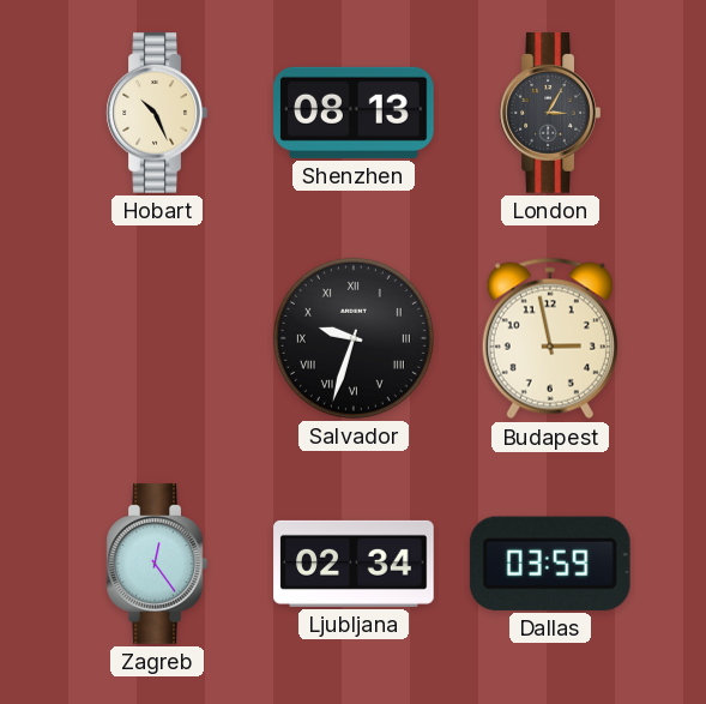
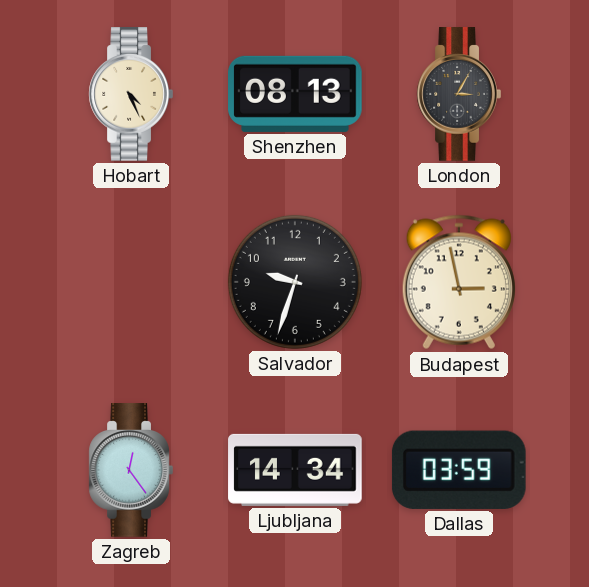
Hobart: 10:26 -> 4:26 (131, 94)
Salvador numerals: Roman -> Arabic (295, 282)
Ljubljana: 02:34 -> 14:34 (295, 470)
